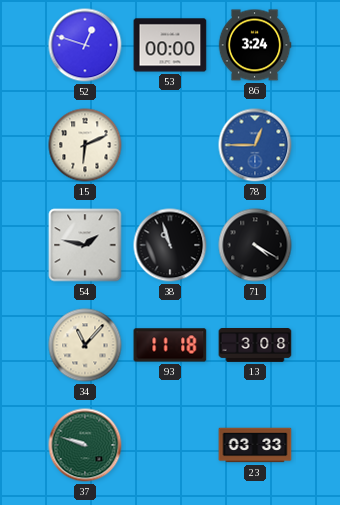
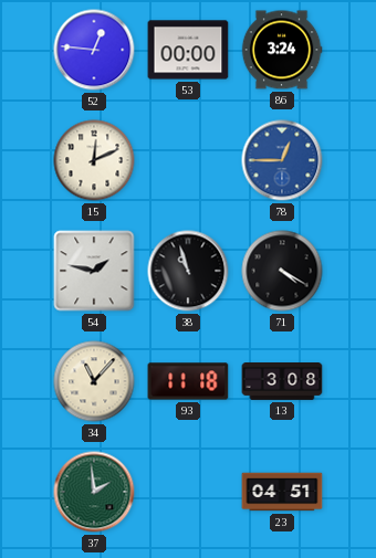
52: 12:48 -> 12:46 (94, 50)
15: 6:11 -> 12:11 (94, 160)
37: 9:48 -> 1:59 (94, 492)
23: 03:33 -> 04:51 (282, 492)
